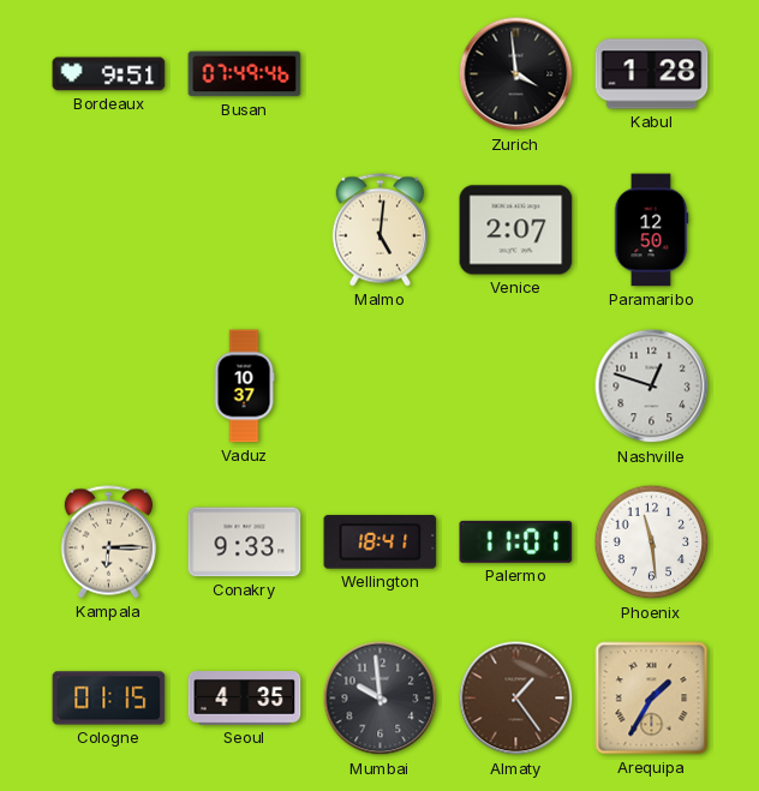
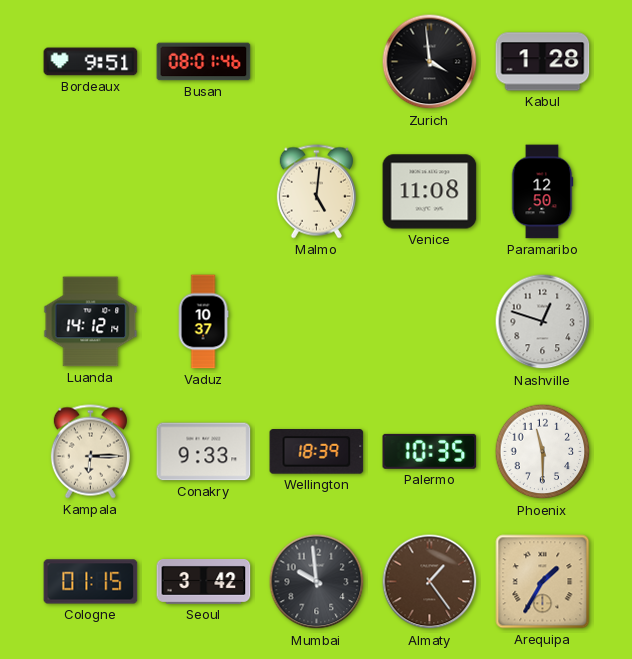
Busan: 07:49 -> 08:01 (204, 62)
Venice: 2:07 -> 11:08 (430, 192)
Luanda: none -> 14:12 (91, 322)
Wellington: 18:41 -> 18:39 (317, 452)
Palermo: 11:01 -> 10:35 (430, 451)
Phoenix: 11:29 -> 11:30 (543, 452)
Seoul: 4:35 -> 3:42 (204, 582)
